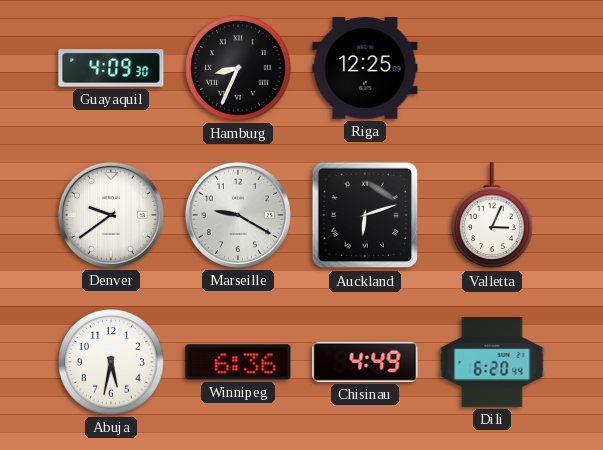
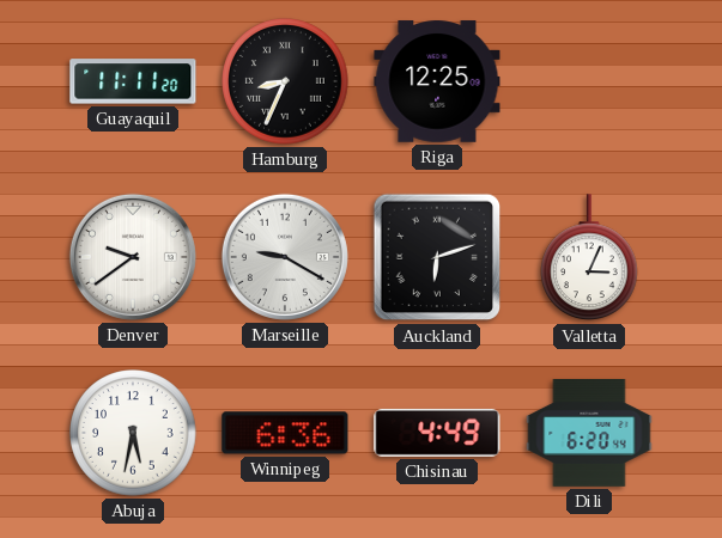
Guayaquil: 4:09 -> 11:11 (133, 81)
